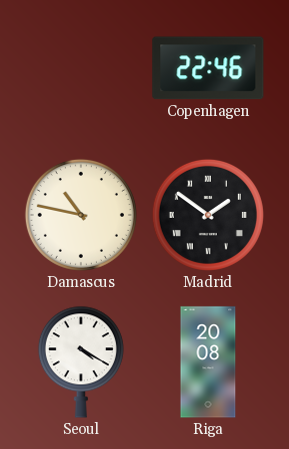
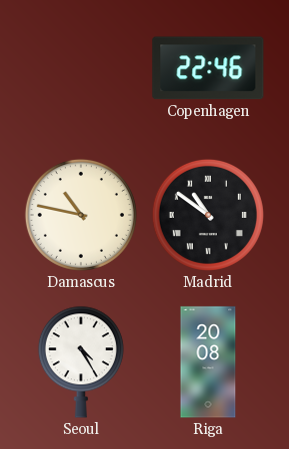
Madrid: 1:51 -> 10:51 (208, 215)
Seoul: 4:20 -> 4:25 (81, 362)
